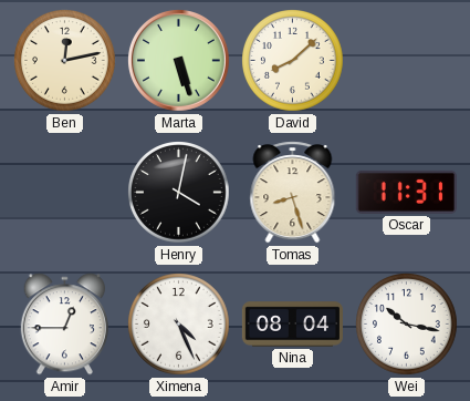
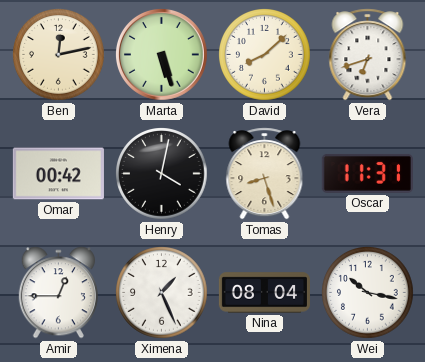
Vera: none -> 6:42 (368, 55)
Omar: none -> 00:42 (58, 174)
Ximena: 4:26 -> 1:26 (162, 293)
